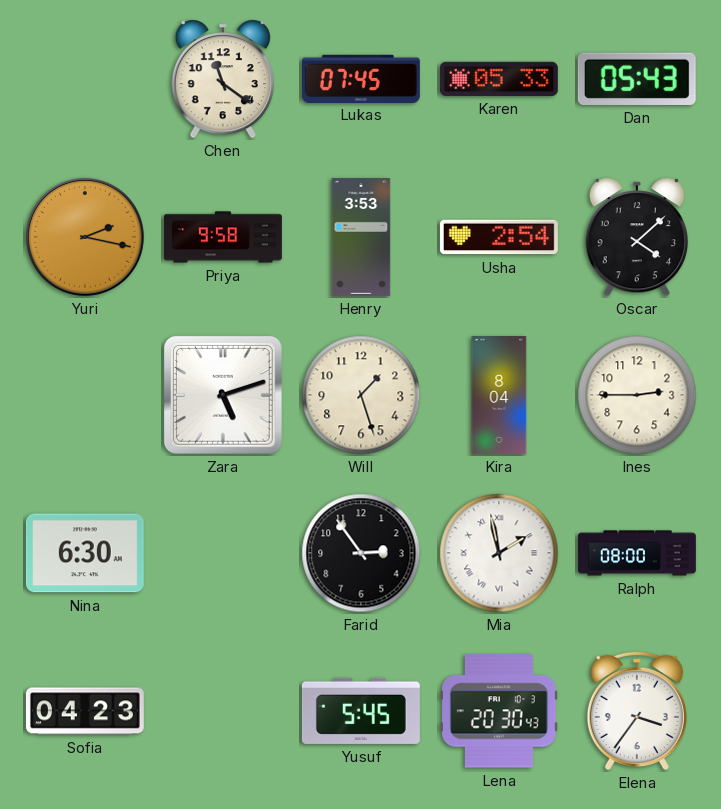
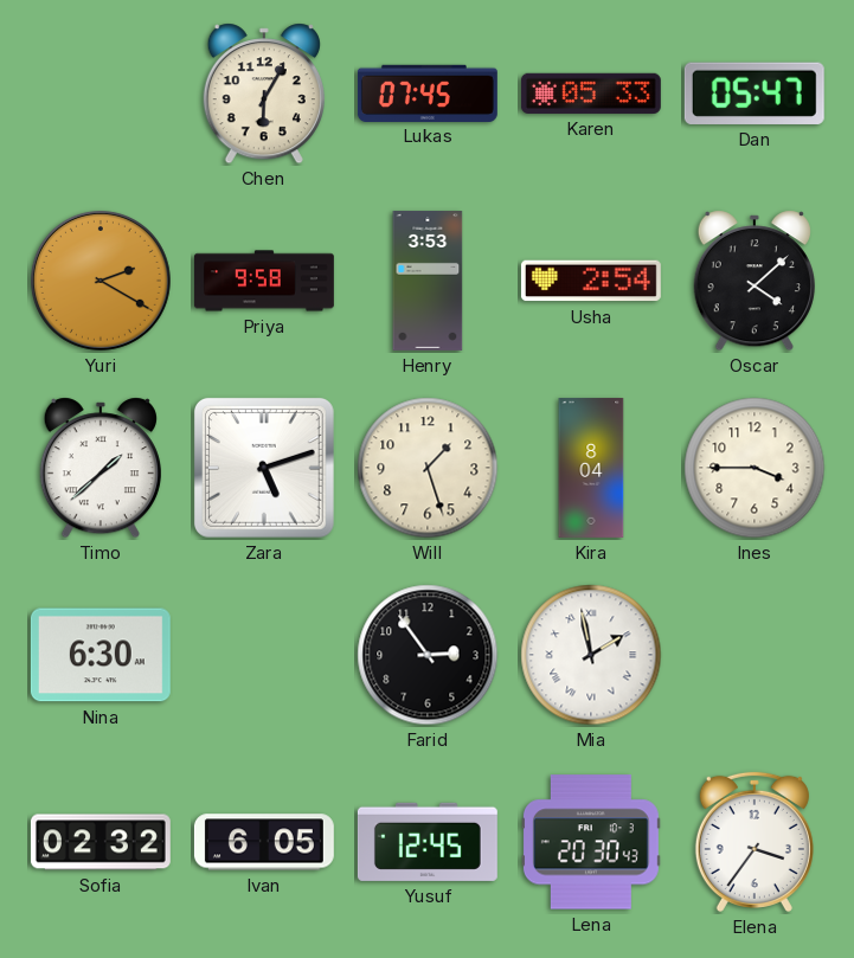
Chen: 11:21 -> 6:05 (264, 94)
Dan: 05:43 -> 05:47 (755, 94)
Yuri: 2:17 -> 2:20 (101, 281)
Timo: none -> 1:38 (101, 468)
Ines: 2:45 -> 3:45 (755, 468)
Ralph: 08:00 -> none (637, 553)
Sofia: 04:23 -> 02:32 (101, 842)
Ivan: none -> 6:05 (264, 842)
Yusuf: 5:45 -> 12:45 (428, 842)
